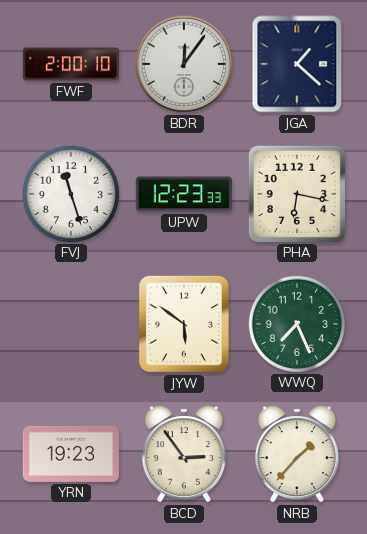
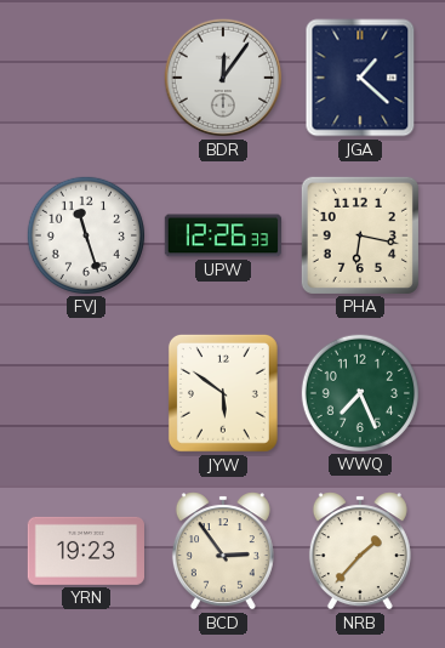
FWF: 2:00 -> none (71, 64)
UPW: 12:23 -> 12:26 (222, 235)
